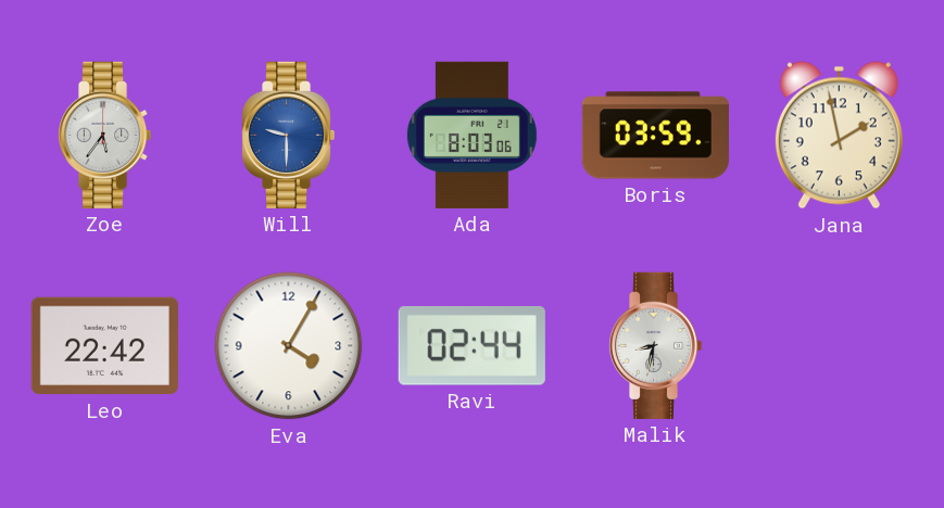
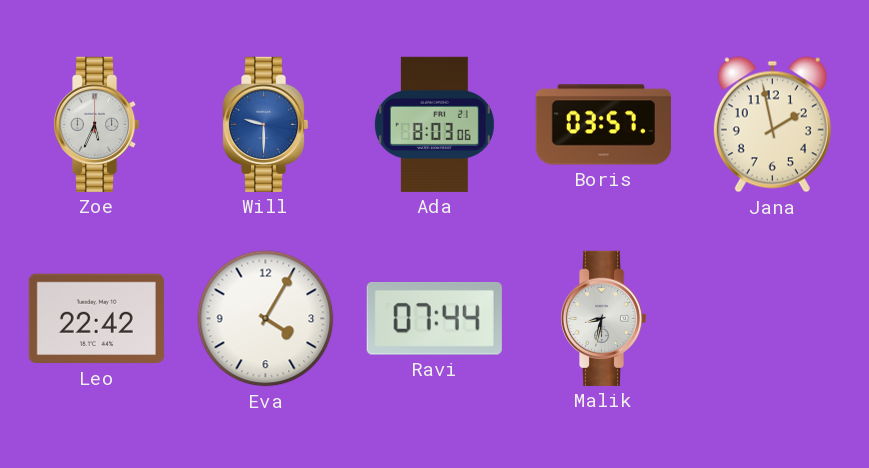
Zoe: 5:36 -> 5:34 (96, 124)
Boris: 03:59 -> 03:57 (603, 125)
Ravi: 02:44 -> 07:44 (434, 319)
